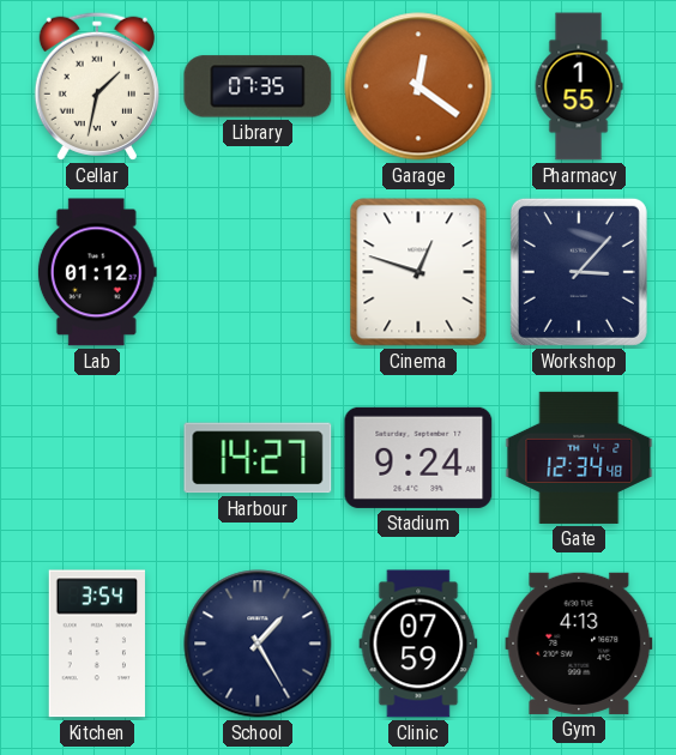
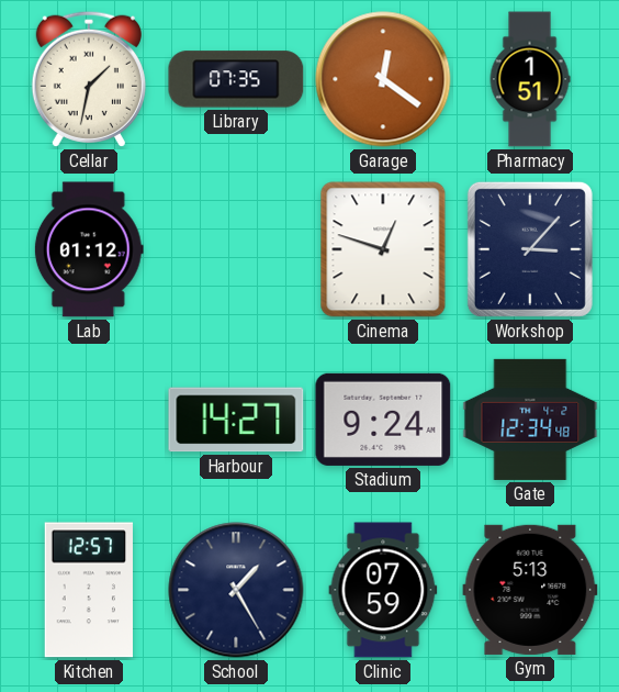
Pharmacy: 1:55 -> 1:51 (530, 79)
Kitchen: 3:54 -> 12:57 (88, 590)
Gym: 4:13 -> 5:13 (530, 590)
